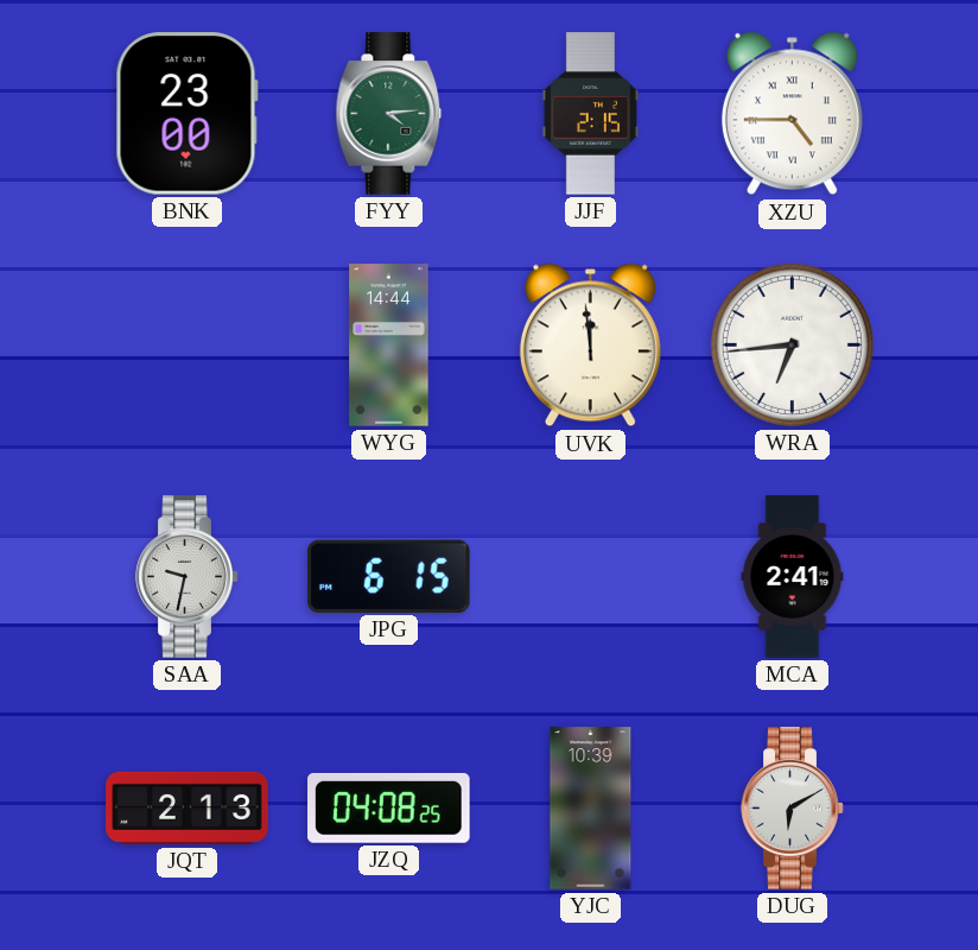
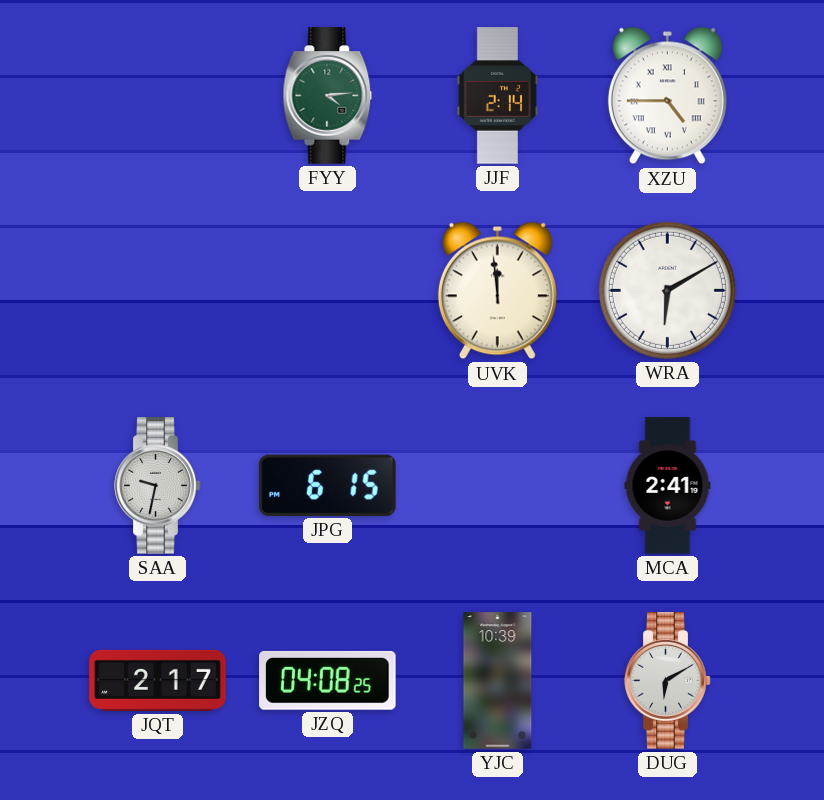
BNK: 23:00 -> none (186, 114)
JJF: 2:15 -> 2:14 (497, 96)
WYG: 14:44 -> none (389, 346)
WRA: 6:44 -> 6:10 (667, 290)
JQT: 2:13 -> 2:17 (158, 680)
